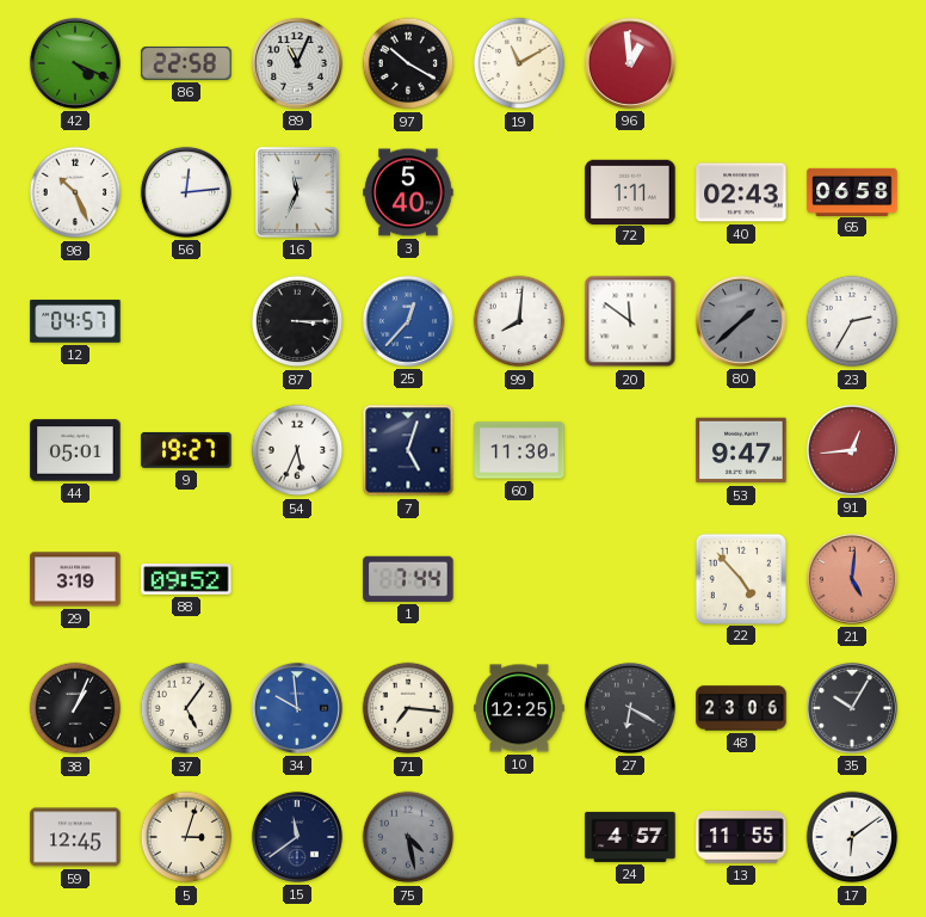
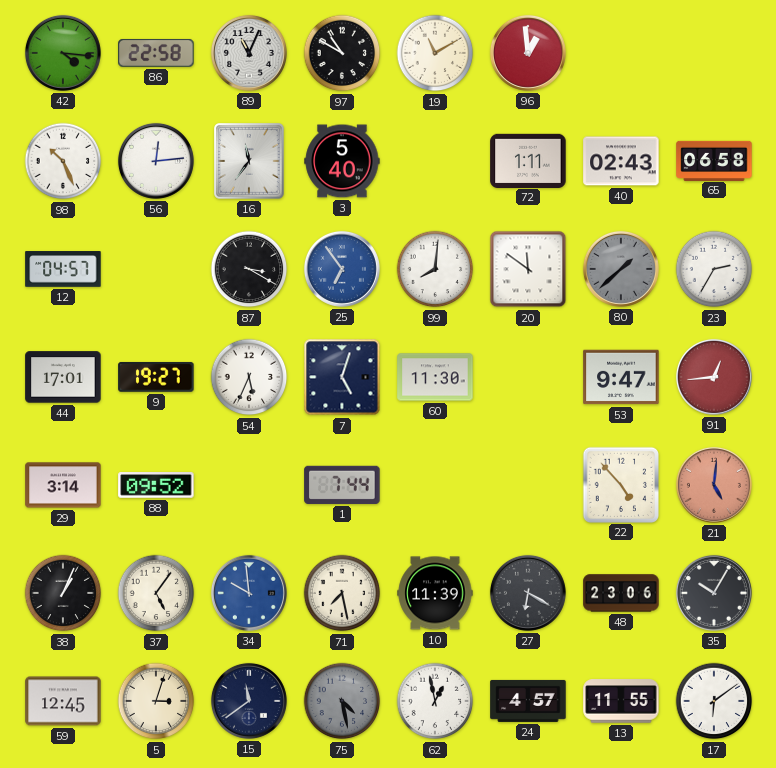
42: 4:19 -> 4:16 (63, 53)
97: 10:20 -> 10:50 (342, 53)
16: 11:34 -> 11:36 (250, 162)
87: 3:15 -> 3:20 (249, 269)
25: 12:37 -> 6:54 (342, 269)
44: 05:01 -> 17:01 (63, 377)
29: 3:19 -> 3:14 (63, 485)
71: 7:16 -> 7:28 (342, 593)
10: 12:25 -> 11:39 (435, 593)
62: none -> 12:58 (435, 701)
